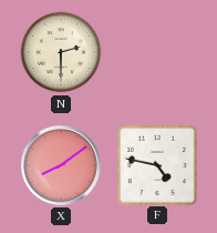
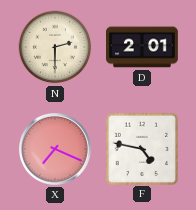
D: none -> 2:01 (142, 47)
X: 8:09 -> 7:19 (55, 149)
